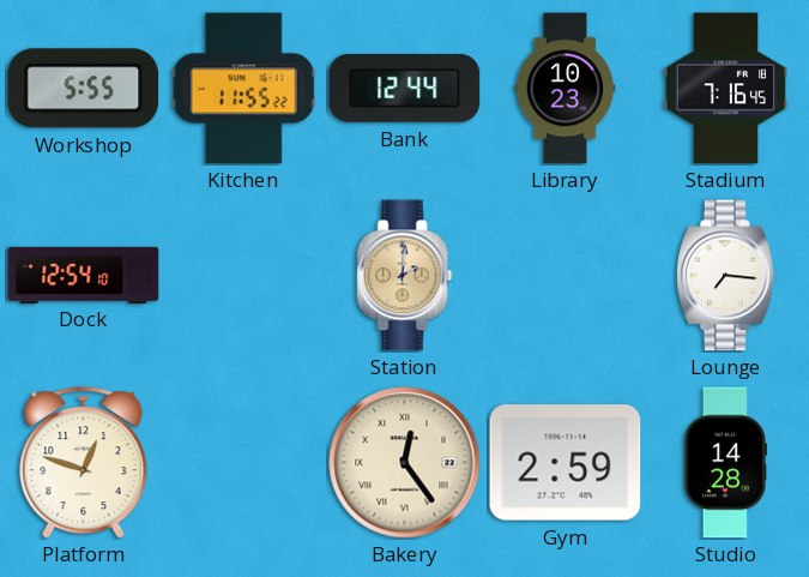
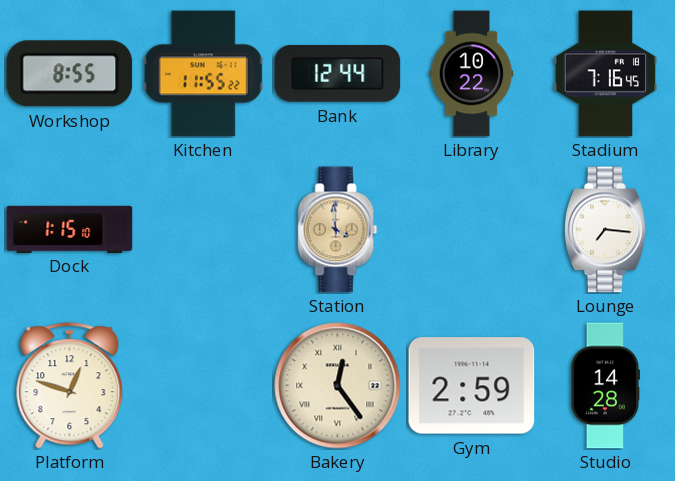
Workshop: 5:55 -> 8:55 (70, 74)
Library: 10:23 -> 10:22 (472, 74)
Dock: 12:54 -> 1:15 (70, 229)
Station: 2:01 -> 3:59 (338, 230)
